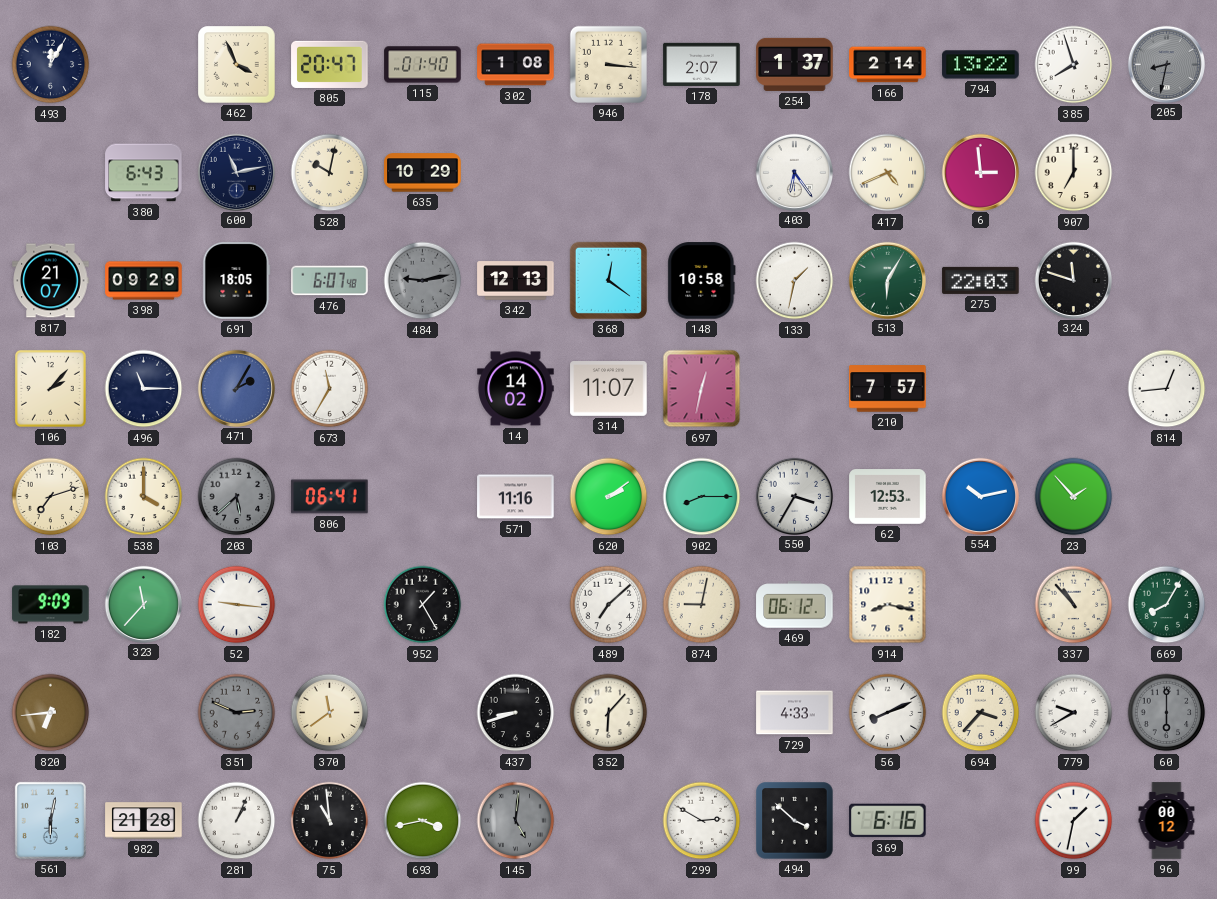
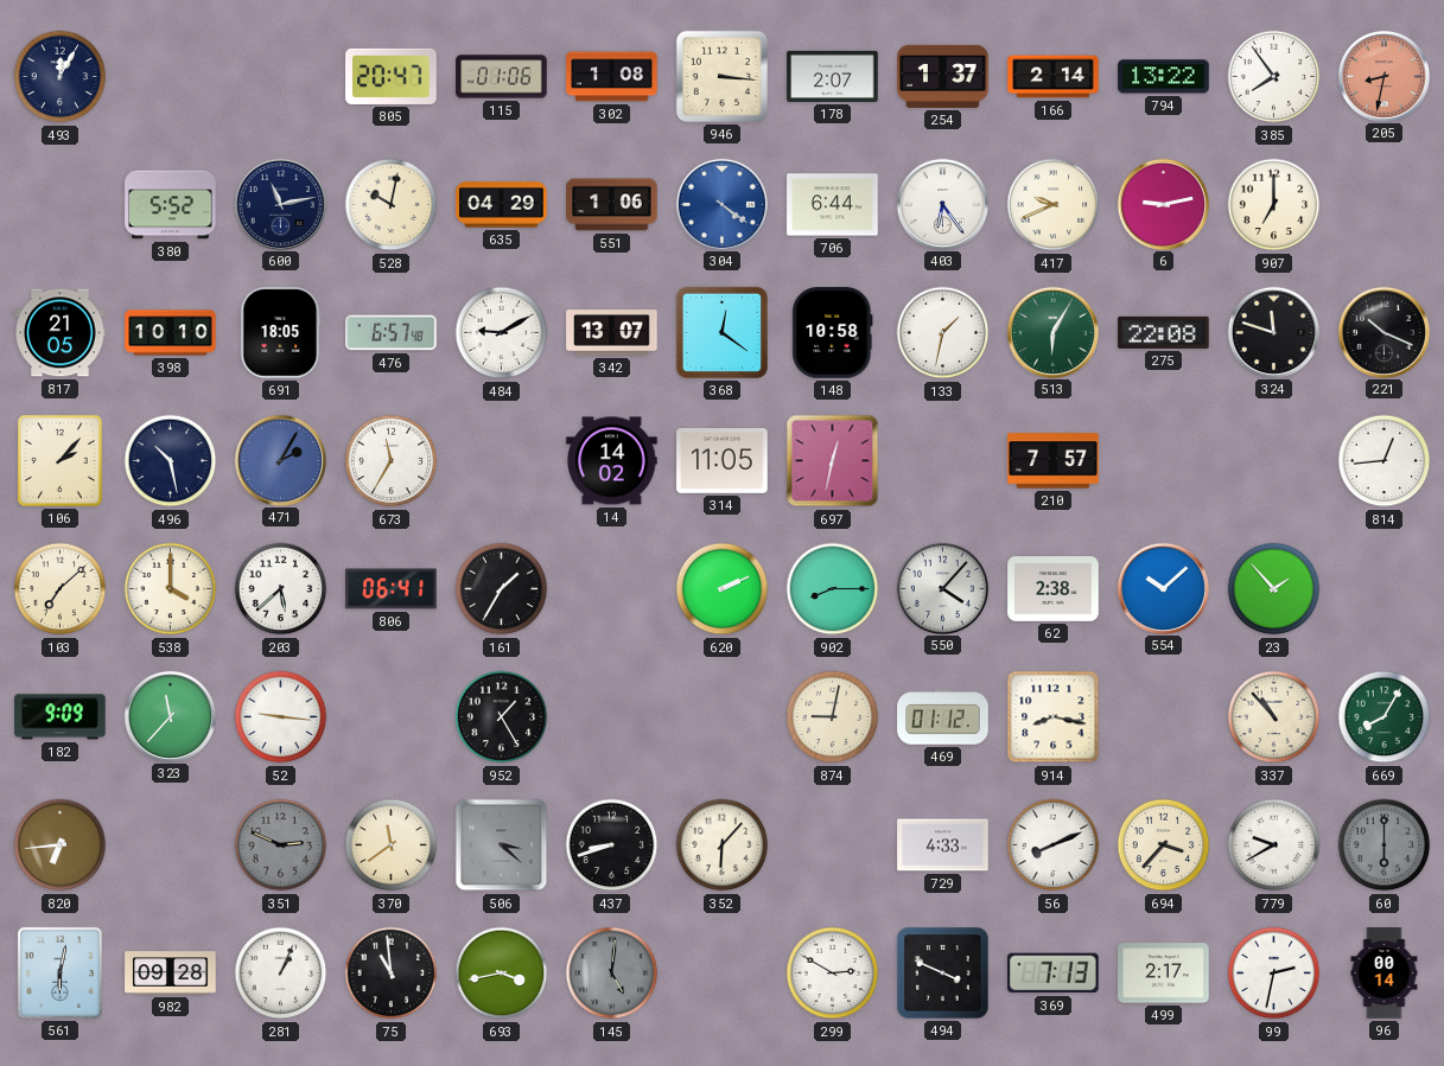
462: 3:56 -> none (237, 65)
115: 01:40 -> 01:06 (502, 77)
385: 7:57 -> 7:54 (1274, 77)
205 dial: grey -> salmon (1383, 76)
380: 6:43 -> 5:52 (171, 205)
635: 10:29 -> 04:29 (502, 205)
551: none -> 1:06 (612, 205)
304: none -> 4:21 (721, 204)
706: none -> 6:44 (833, 205)
417: 4:41 -> 9:41 (1054, 205)
6: 2:59 -> 9:13 (1163, 204)
817: 21:07 -> 21:05 (61, 333)
398: 09:29 -> 10:10 (171, 333)
476: 6:07 -> 6:57 (392, 333)
484: 9:13 -> 9:10 (502, 333)
484 dial: grey -> white (502, 333)
342: 12:13 -> 13:07 (612, 333)
275: 22:03 -> 22:08 (1164, 332)
221: none -> 10:19 (1383, 332)
496: 11:15 -> 10:28 (171, 461)
314: 11:07 -> 11:05 (723, 461)
103: 7:12 -> 7:08 (61, 589)
203 dial: grey -> white (281, 589)
161: none -> 1:35 (502, 589)
571: 11:16 -> none (516, 497)
620: 2:09 -> 2:11 (723, 589)
550: 3:35 -> 4:07 (942, 588)
62: 12:53 -> 2:38 (1054, 589)
554: 10:13 -> 10:08 (1163, 588)
489: 7:08 -> none (609, 605)
469: 06:12 -> 01:12 (943, 717)
506: none -> 3:22 (502, 845)
982: 21:28 -> 09:28 (171, 974)
494: 3:52 -> 3:49 (943, 974)
369: 6:16 -> 7:13 (1054, 974)
499: none -> 2:17 (1164, 974)
99: 1:32 -> 2:32 (1274, 974)
96: 00:12 -> 00:14 (1385, 974)
